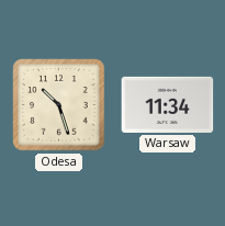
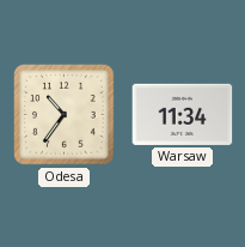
Odesa: 10:27 -> 10:36 (65, 115)
